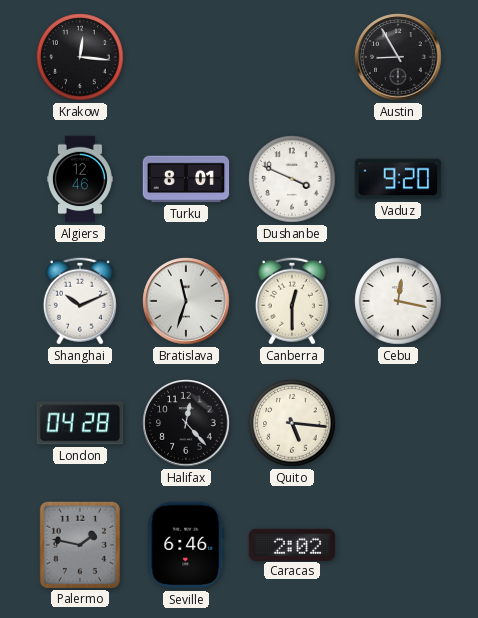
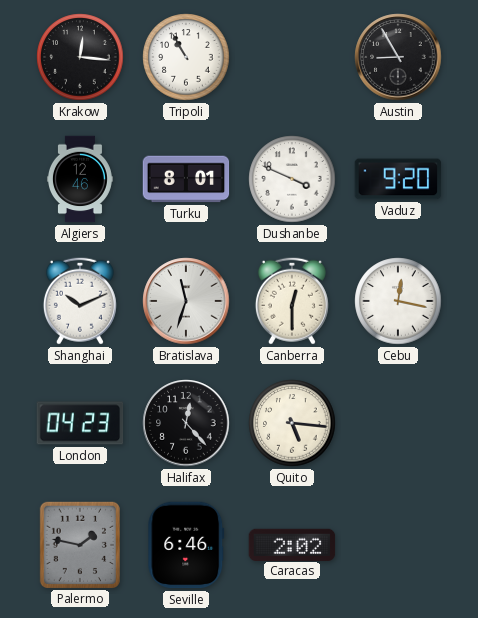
Tripoli: none -> 10:55 (186, 57)
London: 04:28 -> 04:23 (80, 423)
